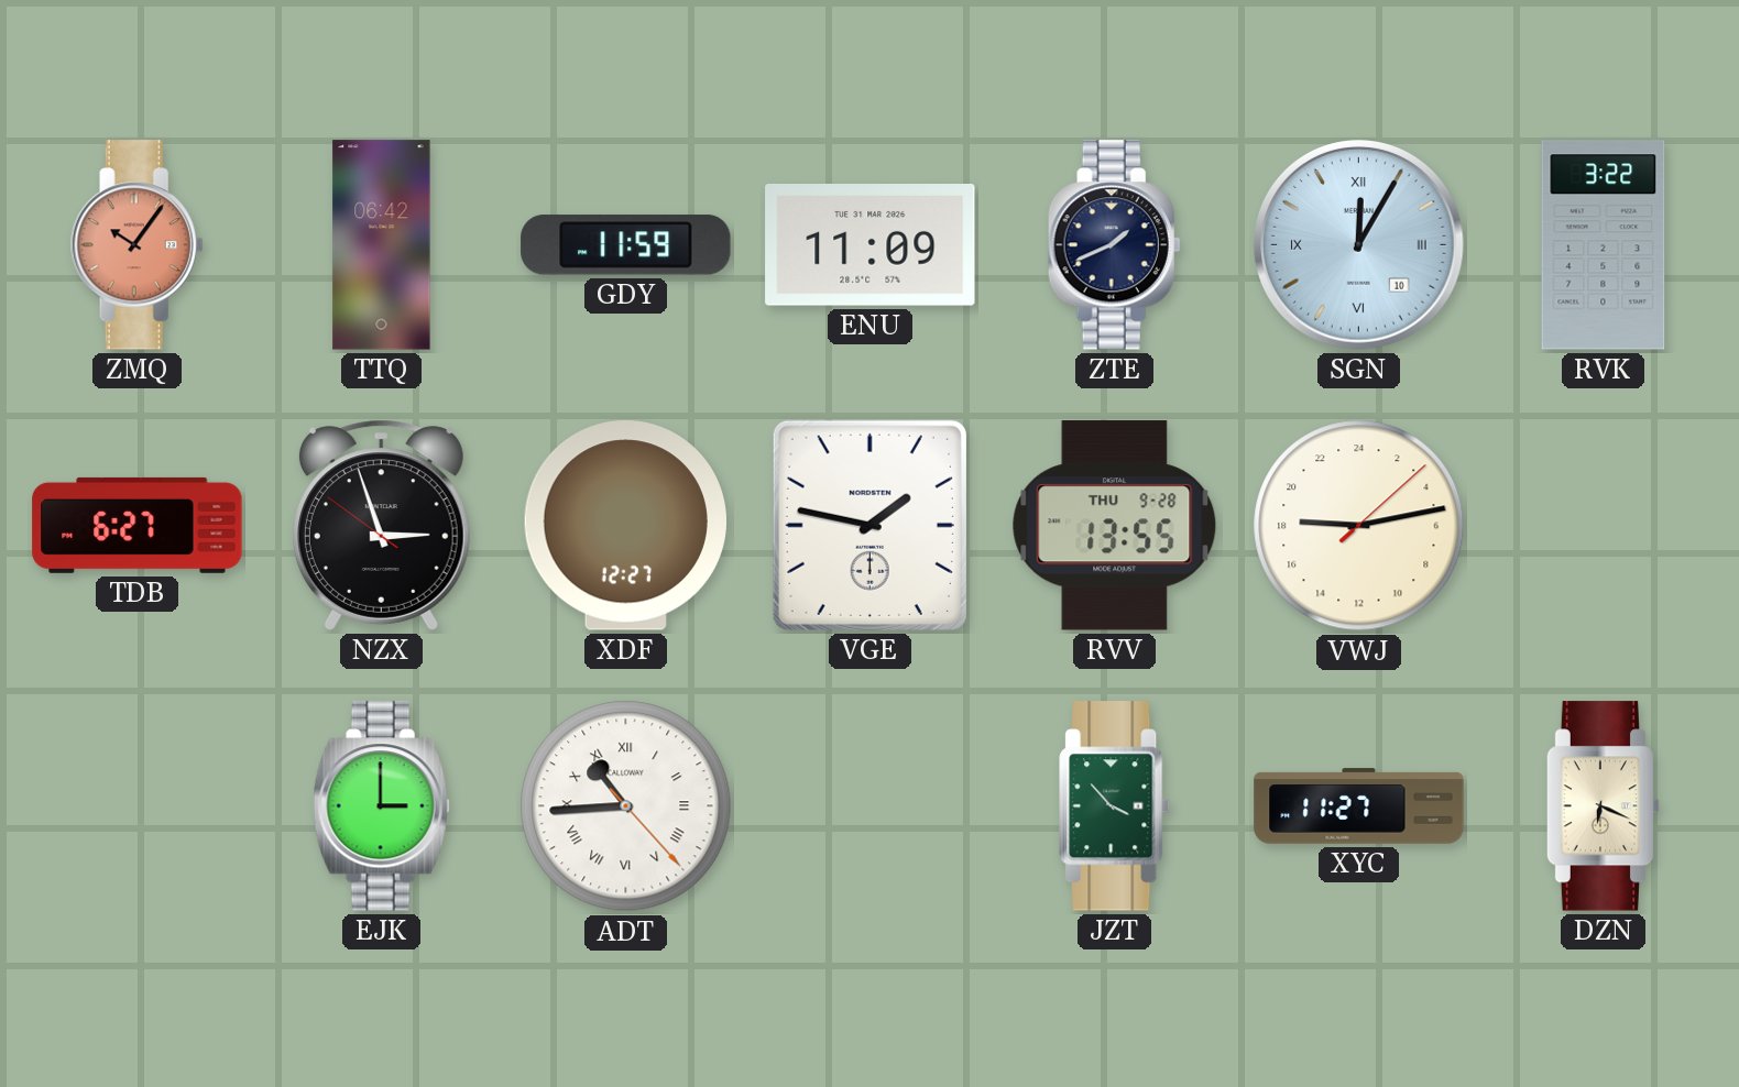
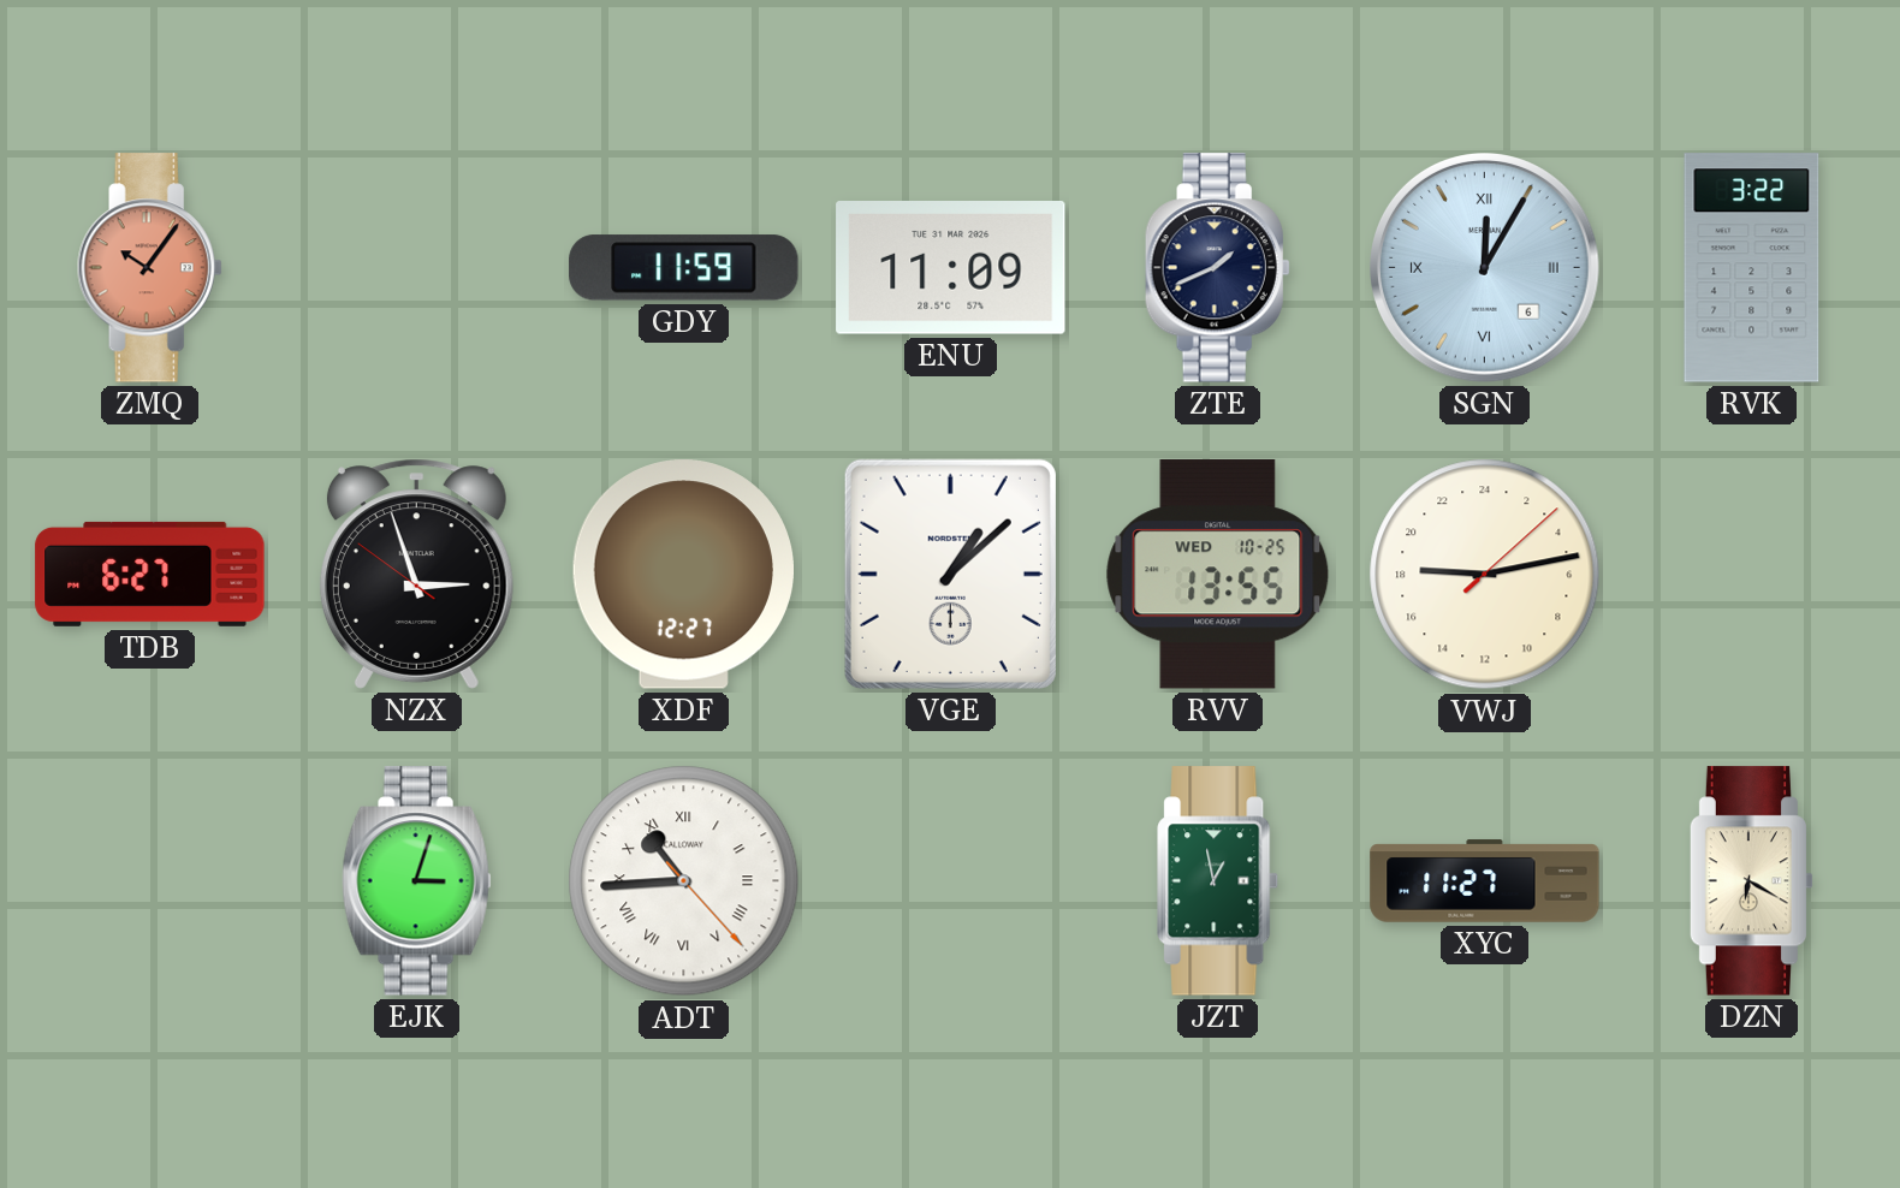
TTQ: 06:42 -> none (382, 245)
SGN date: 10 -> 6 (1485, 268)
VGE: 1:47 -> 1:08 (950, 574)
RVV date: THU 9-28 -> WED 10-25 (1218, 575)
EJK: 3:00 -> 3:03 (417, 881)
JZT: 3:53 -> 12:58 (1218, 881)
DZN: 6:19 -> 6:20 (1752, 881)
